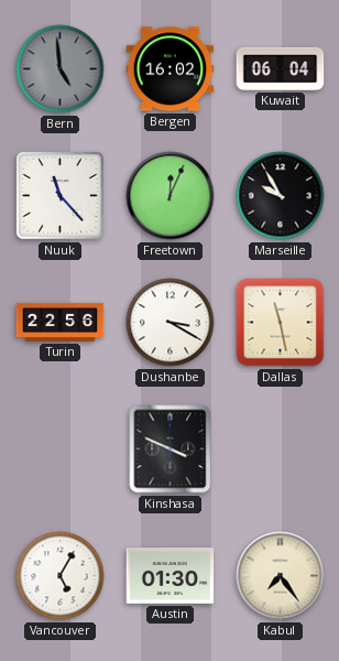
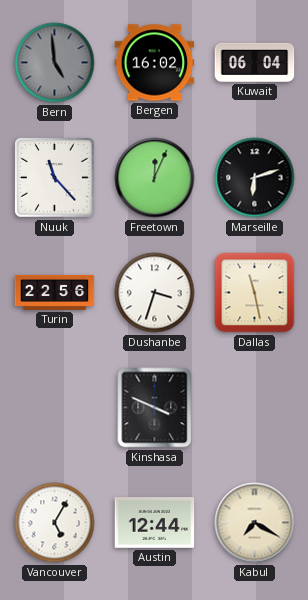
Marseille: 9:55 -> 6:12 (255, 178)
Dushanbe: 3:20 -> 3:33 (155, 293)
Austin: 01:30 -> 12:44 (155, 523)
Kabul: 7:24 -> 7:20 (255, 523)
